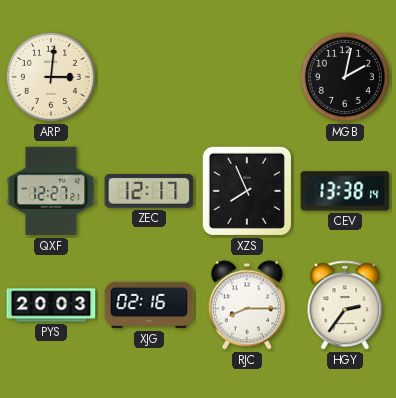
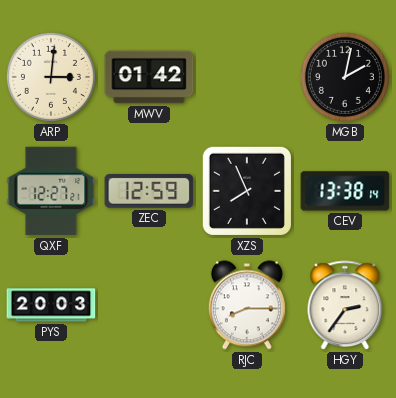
MWV: none -> 01:42 (149, 77)
ZEC: 12:17 -> 12:59 (149, 191)
XJG: 02:16 -> none (149, 305)
